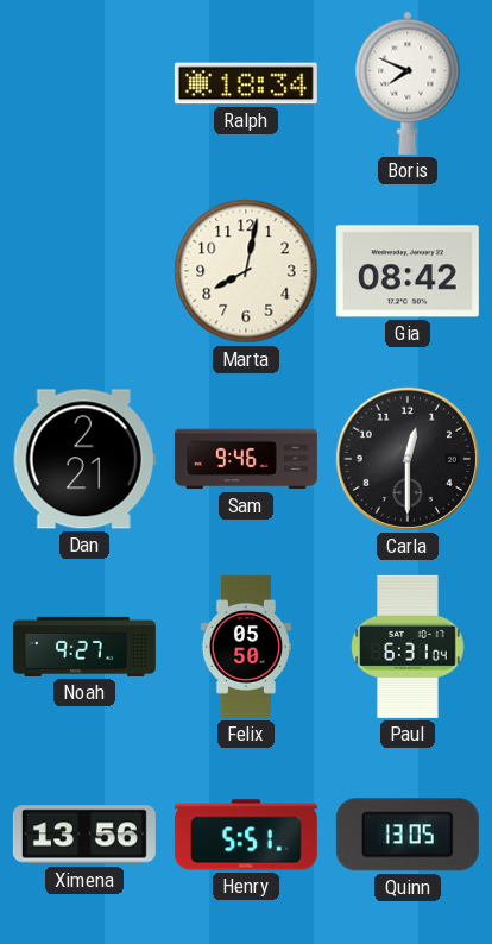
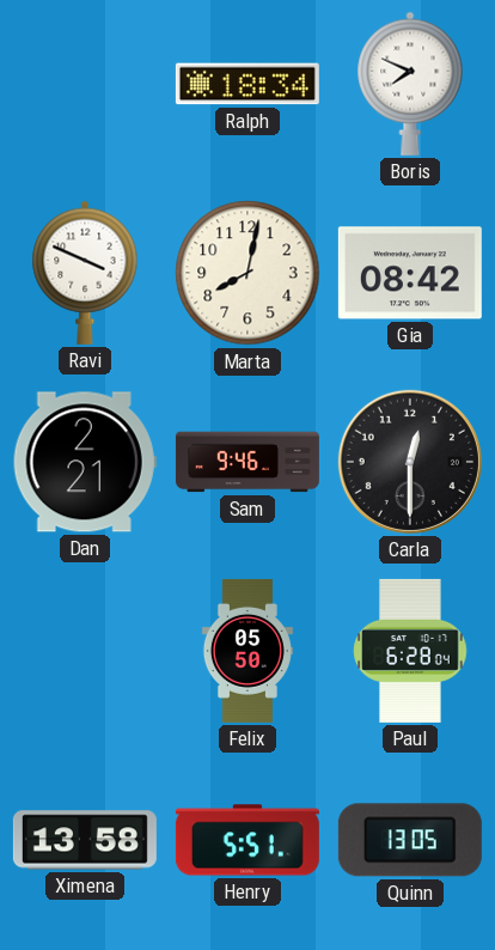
Ravi: none -> 3:49 (85, 273)
Noah: 9:27 -> none (84, 647)
Paul: 6:31 -> 6:28 (410, 651)
Ximena: 13:56 -> 13:58 (85, 840)
